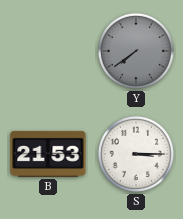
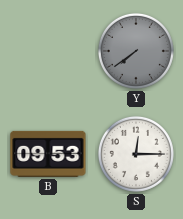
B: 21:53 -> 09:53 (48, 154)
S: 3:15 -> 12:15 (136, 154)
